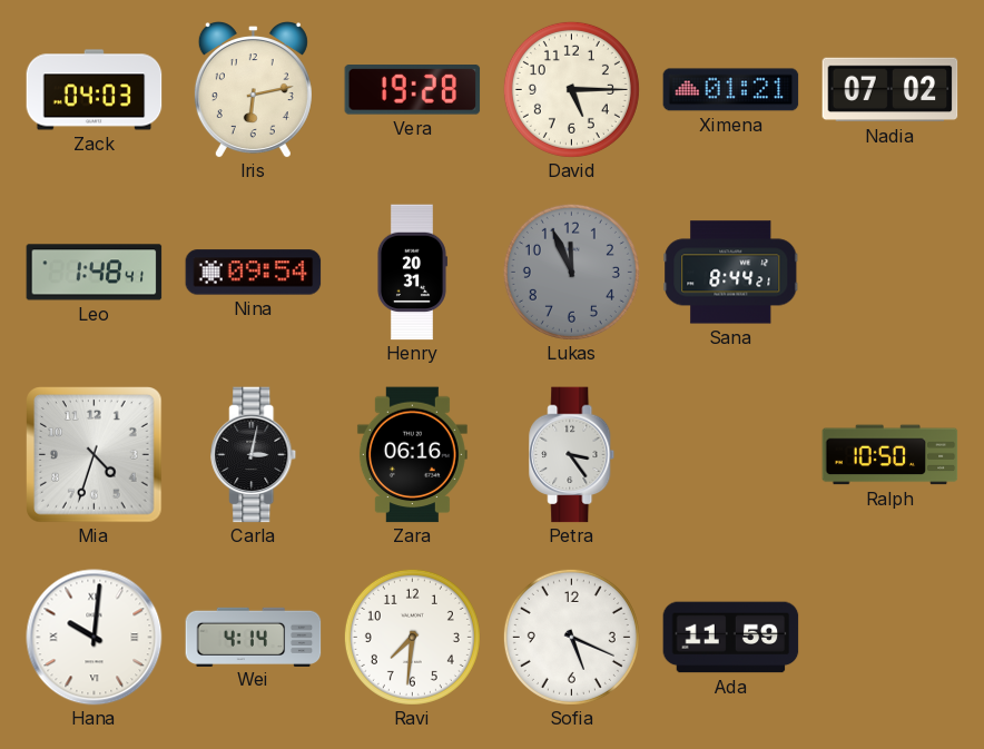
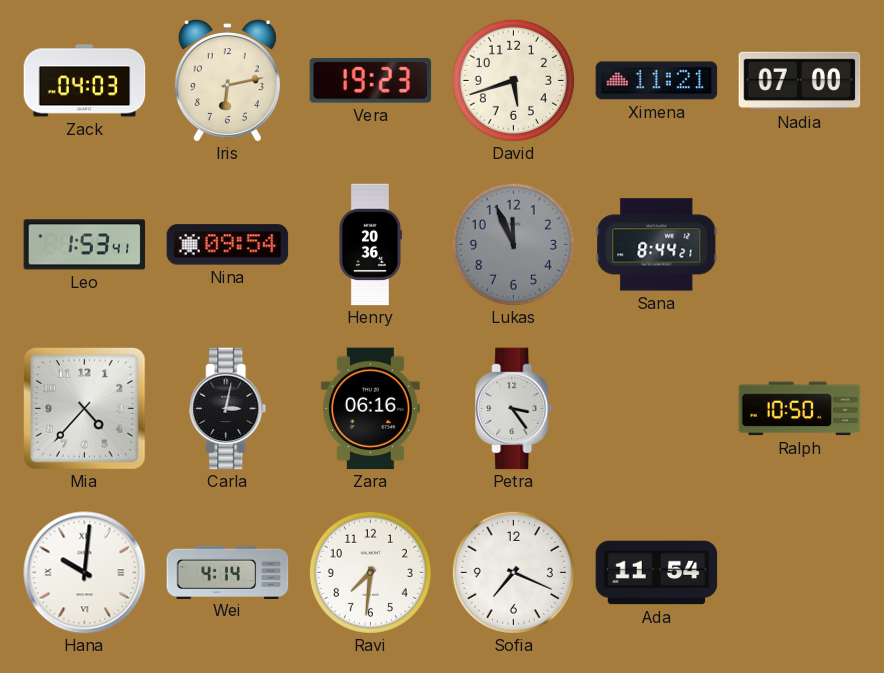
Vera: 19:28 -> 19:23 (371, 81)
David: 5:15 -> 5:42 (513, 80)
Ximena: 01:21 -> 11:21 (657, 81)
Nadia: 07:02 -> 07:00 (800, 81)
Leo: 1:48 -> 1:53 (85, 245)
Henry: 20:31 -> 20:36 (370, 245)
Mia: 4:33 -> 4:37 (85, 409)
Sofia: 5:19 -> 7:19 (513, 572)
Ada: 11:59 -> 11:54 (657, 573)
